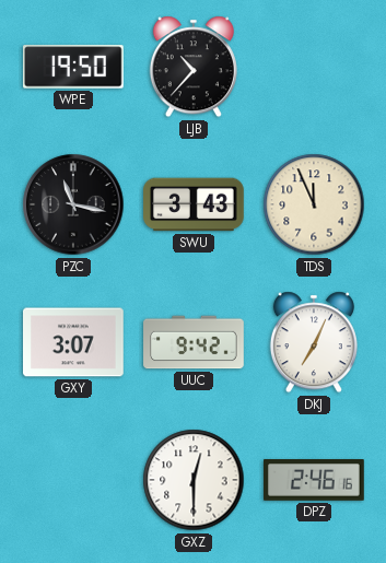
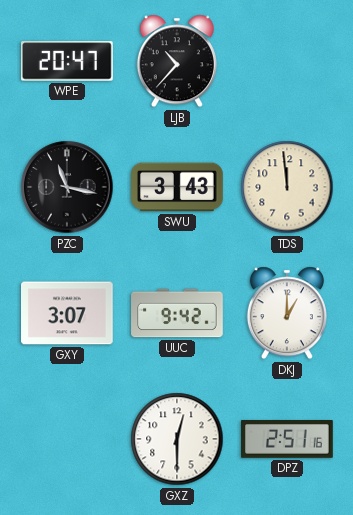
WPE: 19:50 -> 20:47 (68, 61)
TDS: 11:56 -> 11:59 (287, 187)
DKJ: 7:04 -> 1:00 (287, 313)
DPZ: 2:46 -> 2:51 (287, 439)
